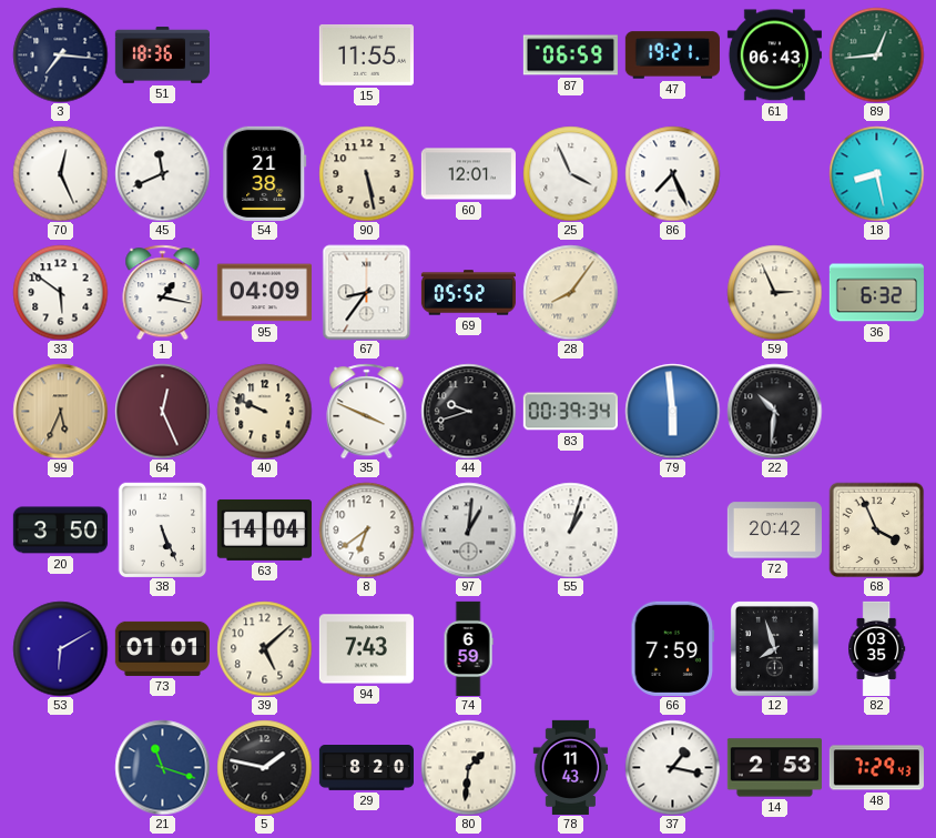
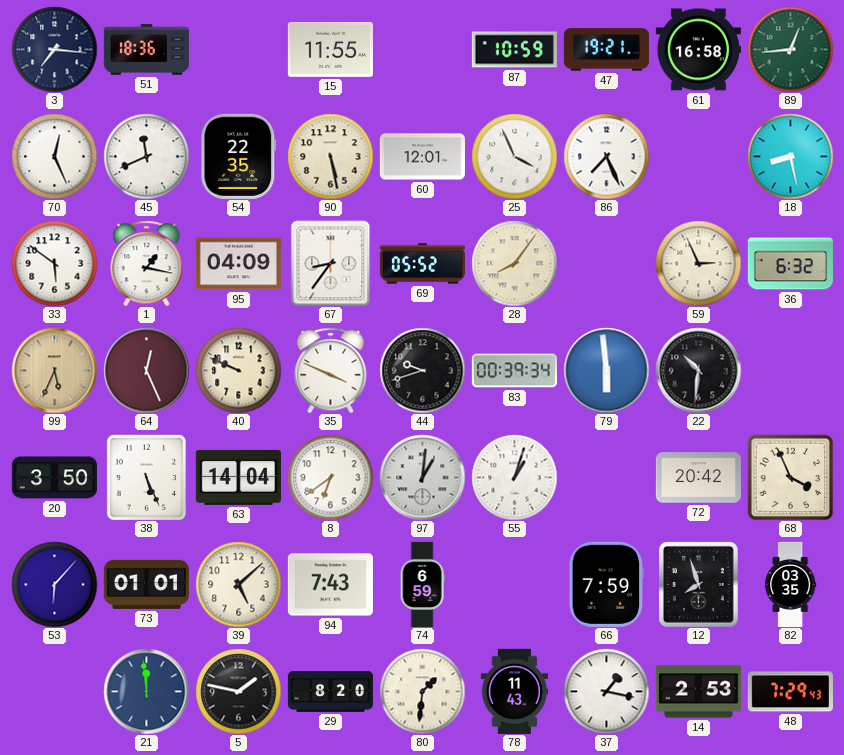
87: 06:59 -> 10:59 (514, 50)
61: 06:43 -> 16:58 (698, 50)
54: 21:38 -> 22:35 (239, 156)
53: 6:10 -> 6:07 (54, 584)
21: 11:18 -> 11:59 (146, 691)
